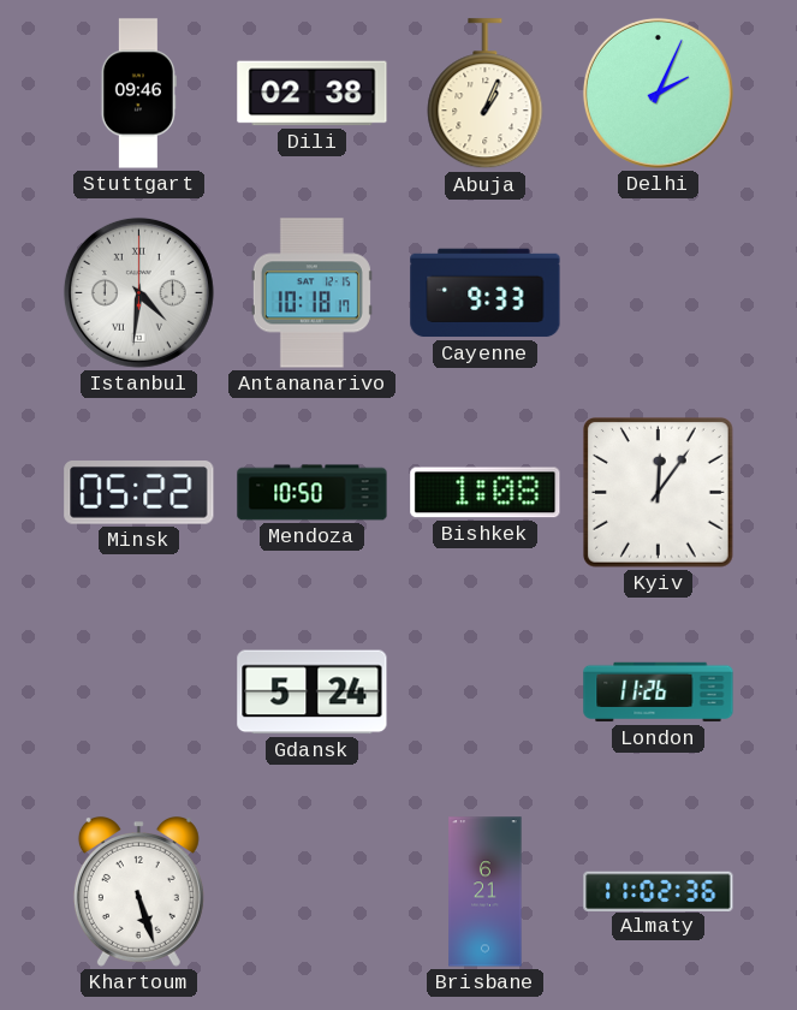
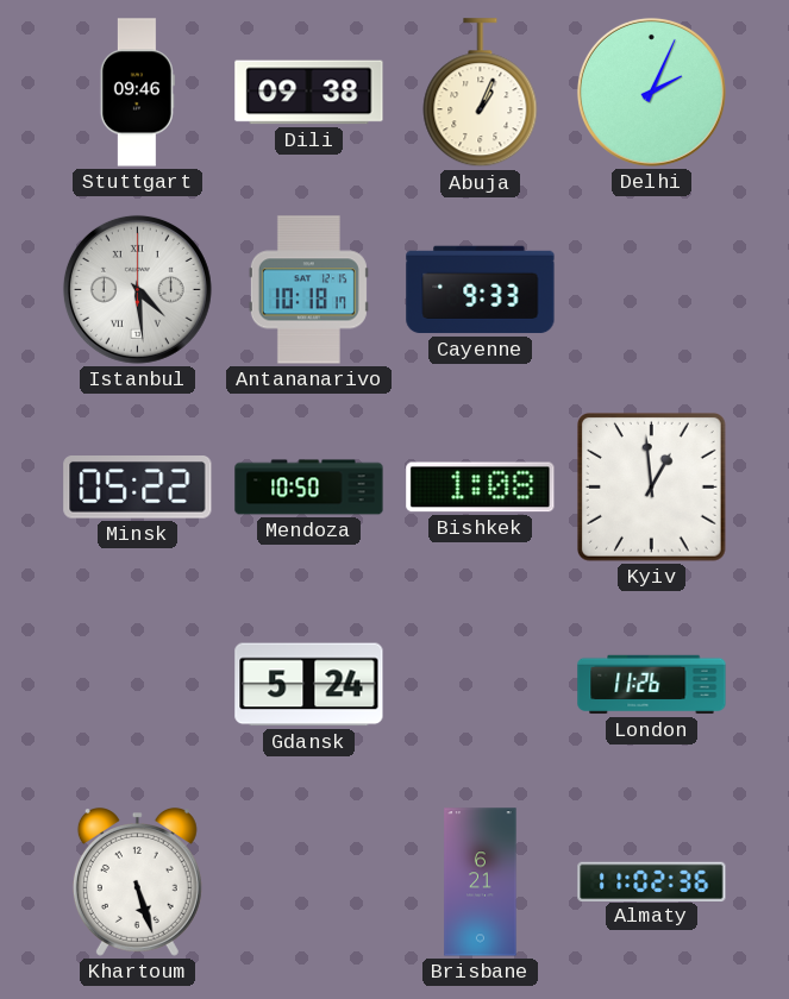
Dili: 02:38 -> 09:38 (309, 93)
Istanbul: 4:31 -> 4:29 (137, 289)
Kyiv: 12:06 -> 12:59 (652, 488)
